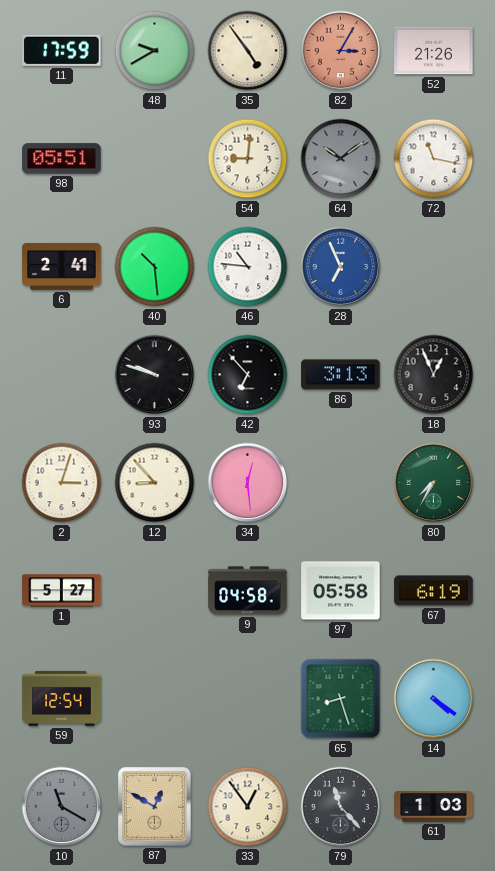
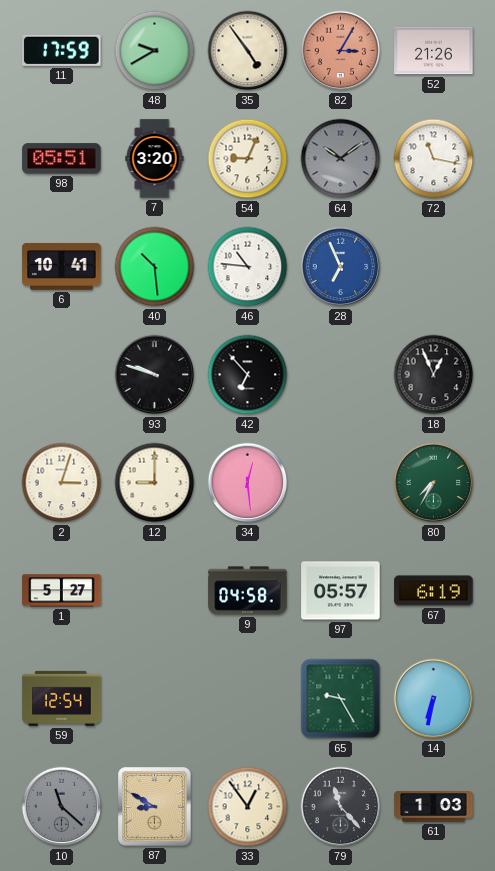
7: none -> 3:20 (155, 159)
54: 9:01 -> 9:04 (248, 159)
6: 2:41 -> 10:41 (62, 266)
86: 3:13 -> none (341, 375)
12: 8:53 -> 9:00 (155, 483)
97: 05:58 -> 05:57 (341, 591)
65: 8:27 -> 9:25 (341, 699)
14: 4:21 -> 6:32 (434, 699)
10: 11:20 -> 11:22 (62, 807)
87: 12:50 -> 8:50 (155, 807)
